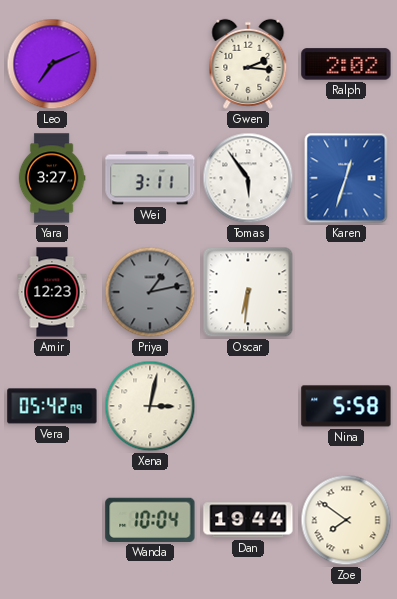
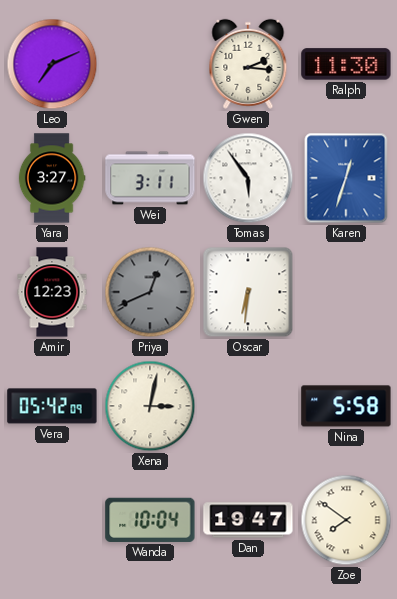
Ralph: 2:02 -> 11:30 (346, 64)
Priya: 1:13 -> 12:41 (150, 292)
Dan: 19:44 -> 19:47 (248, 520)
